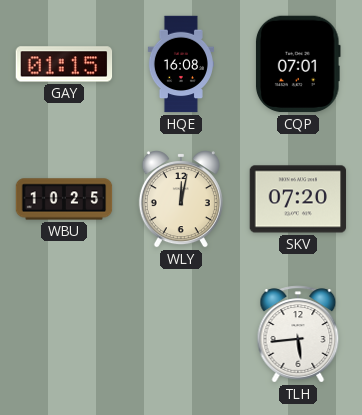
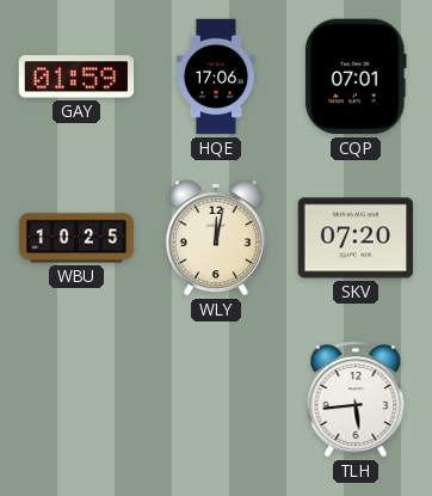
GAY: 01:15 -> 01:59 (76, 76)
HQE: 16:08 -> 17:06 (216, 76)
